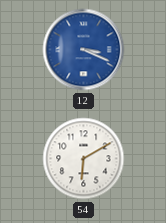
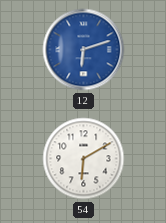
12: 3:19 -> 6:12 (84, 50)
